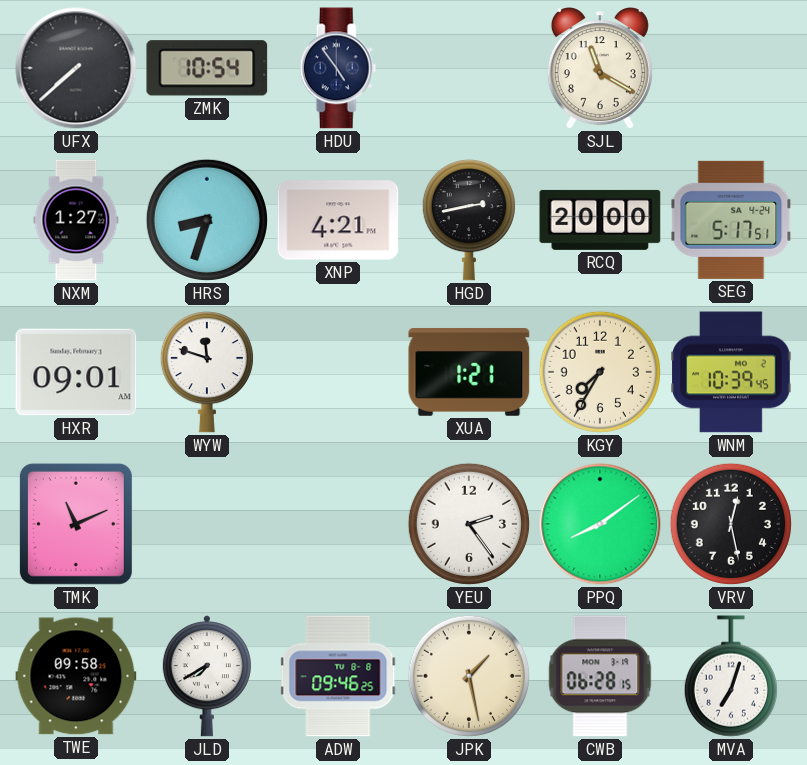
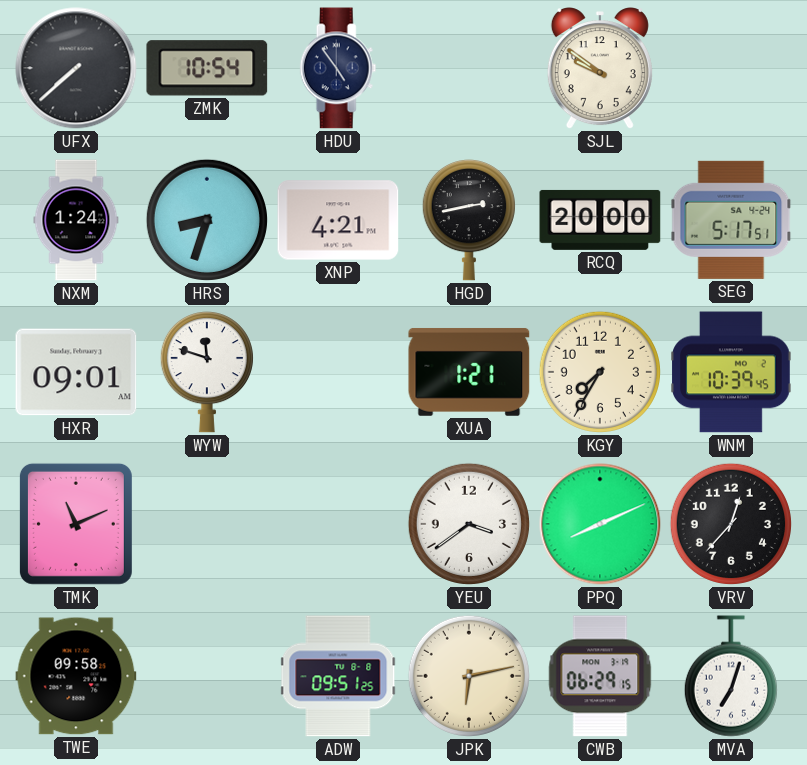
SJL: 11:20 -> 9:51 (600, 69)
NXM: 1:27 -> 1:24 (76, 220)
YEU: 2:24 -> 3:39 (469, 524)
PPQ: 8:09 -> 8:11 (600, 524)
VRV: 12:28 -> 12:37 (731, 524)
JLD: 7:40 -> none (207, 676)
ADW: 09:46 -> 09:51 (338, 676)
JPK: 1:28 -> 6:13 (469, 676)
CWB: 06:28 -> 06:29 (600, 676)
